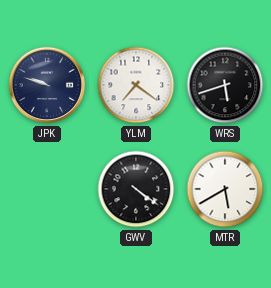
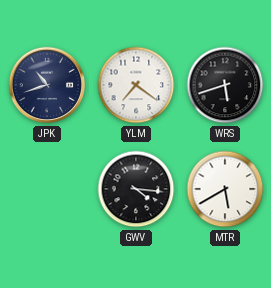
JPK: 9:48 -> 10:42 (47, 85)
GWV: 4:21 -> 4:16 (136, 189)
